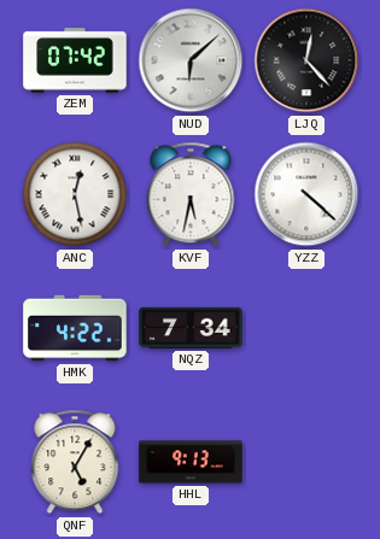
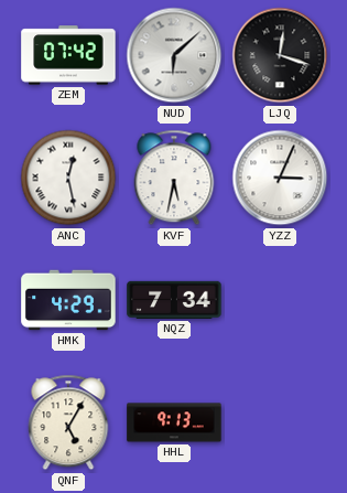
LJQ: 12:23 -> 12:18 (280, 55)
YZZ: 4:22 -> 3:04 (280, 178)
HMK: 4:22 -> 4:29 (68, 300)
